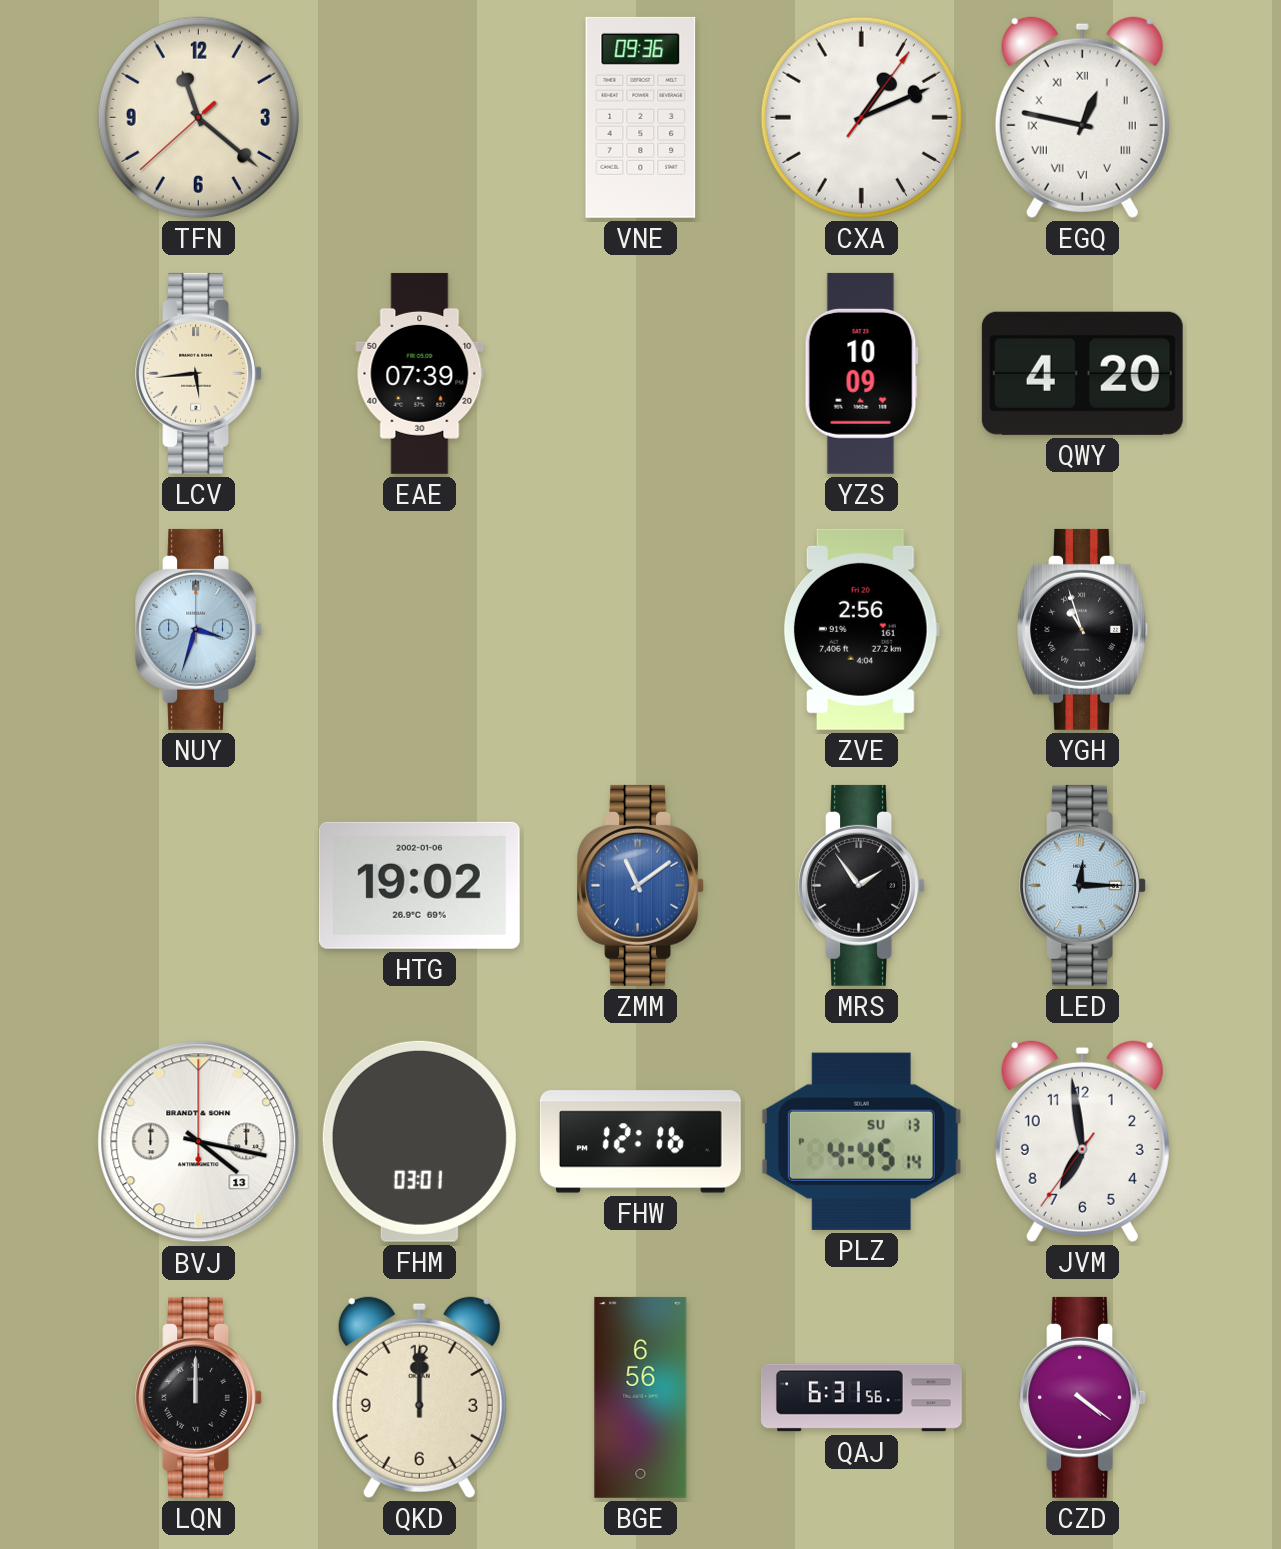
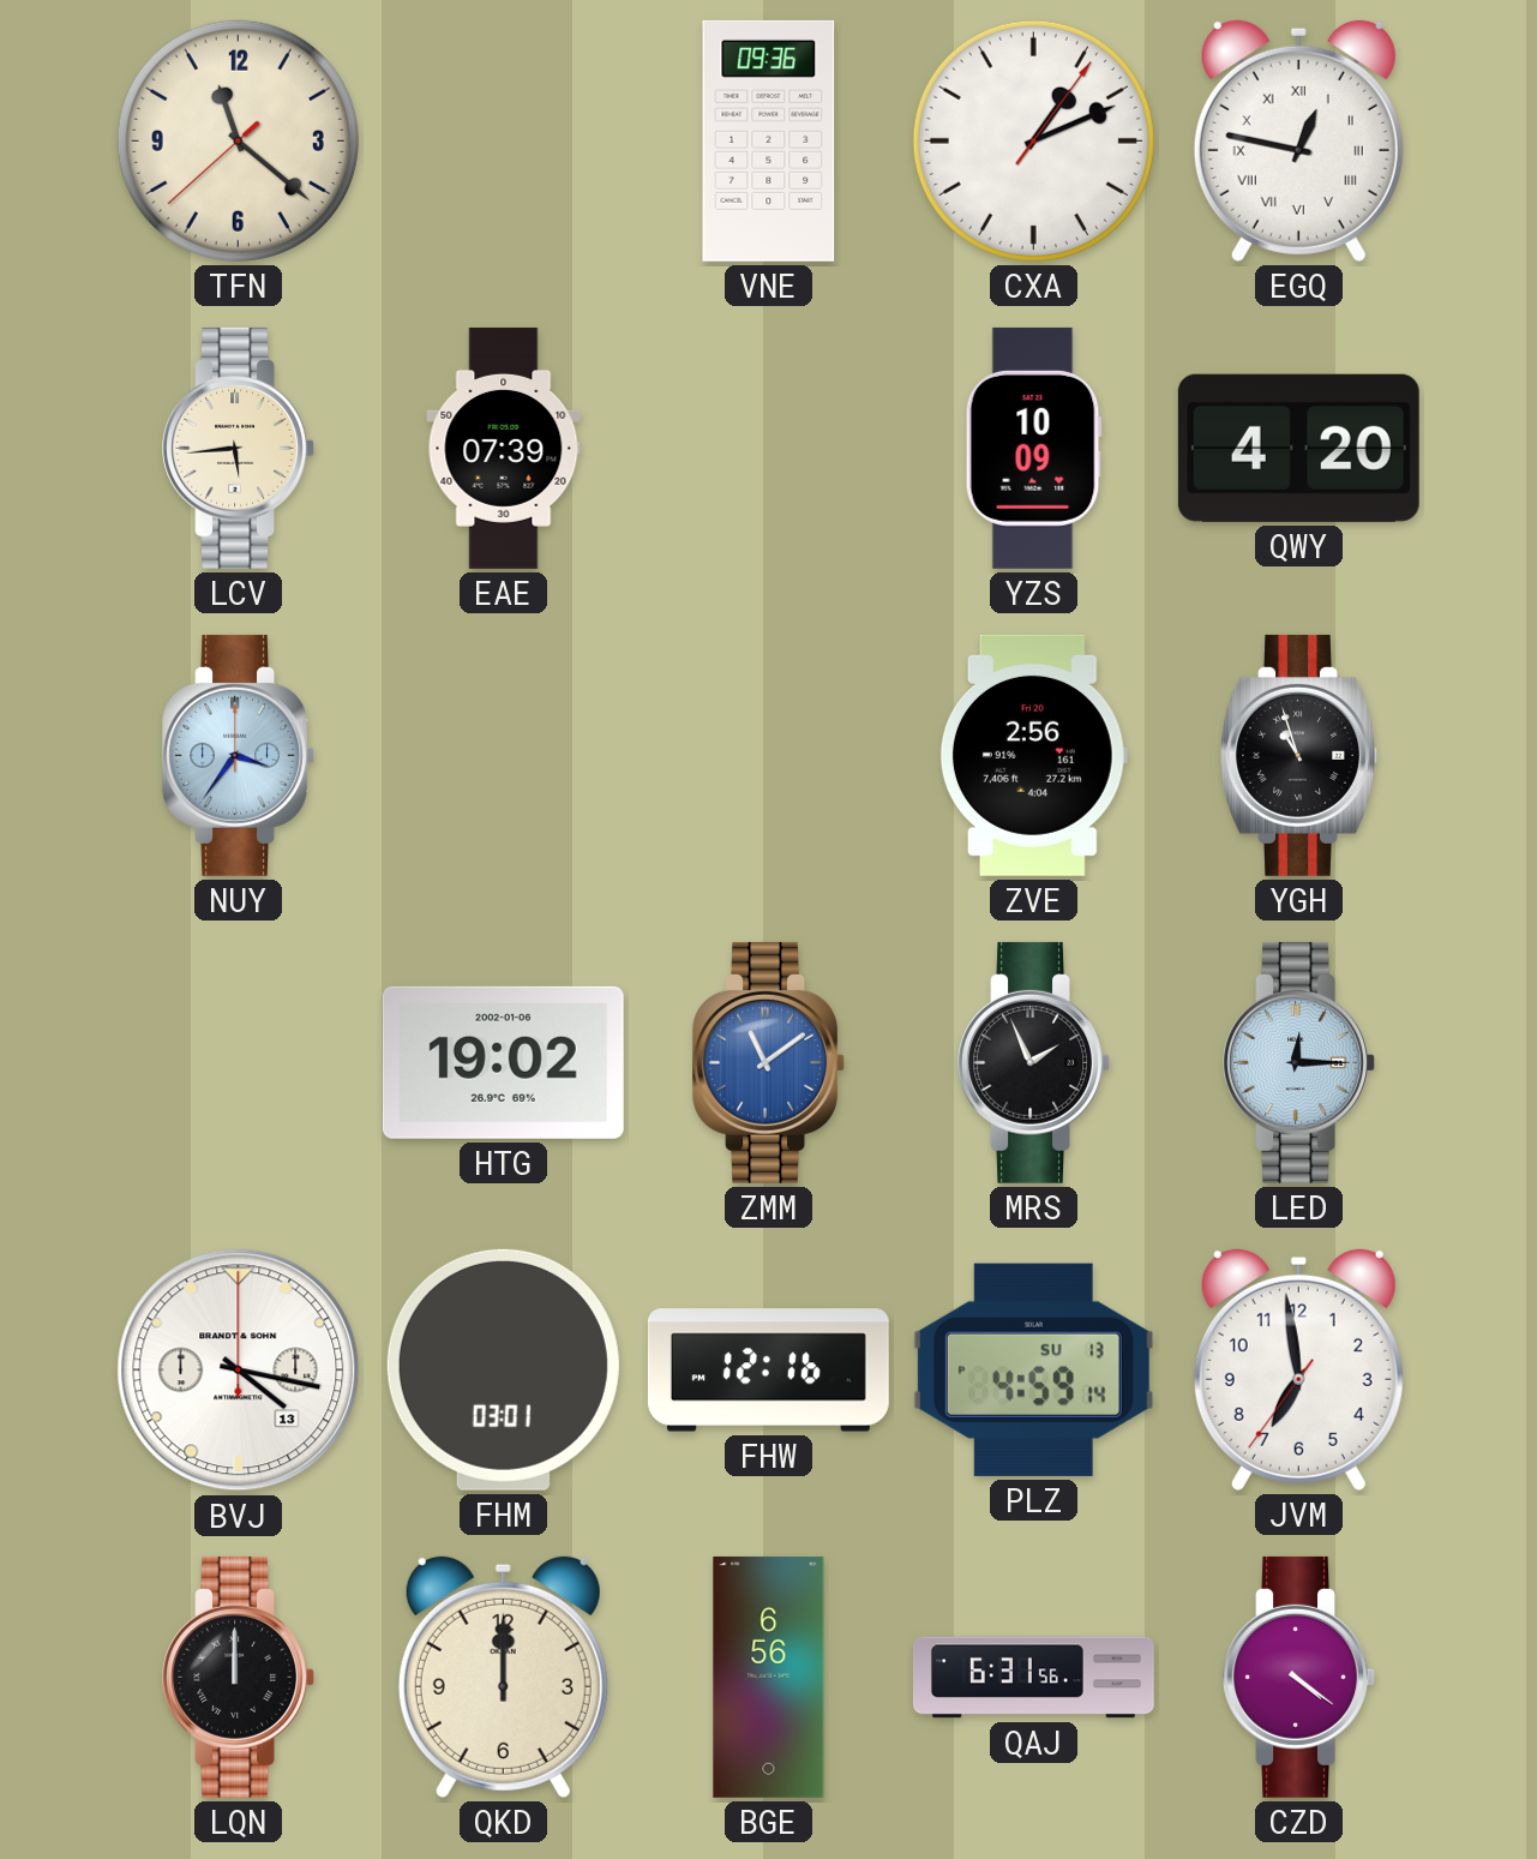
NUY: 3:33 -> 3:36 (238, 755)
MRS: 1:54 -> 1:56 (1033, 1062)
PLZ: 4:45 -> 4:59 (1033, 1369)
